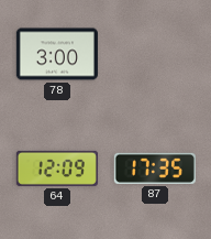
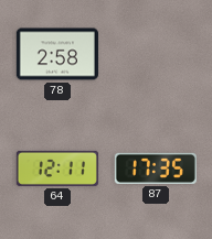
78: 3:00 -> 2:58 (57, 54)
64: 12:09 -> 12:11 (57, 169)
